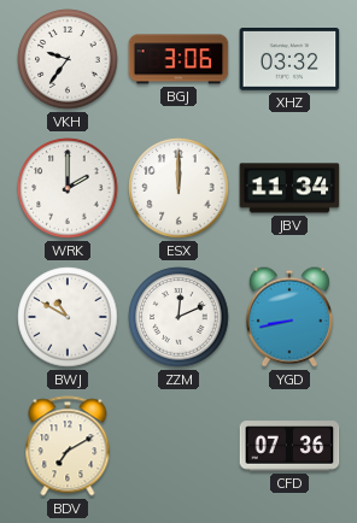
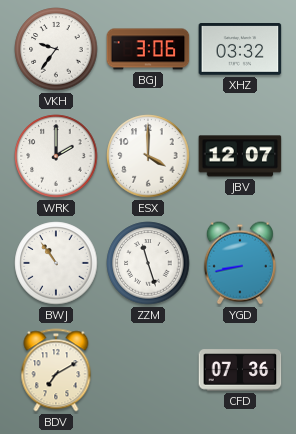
ESX: 12:00 -> 4:00 (148, 156)
JBV: 11:34 -> 12:07 (240, 156)
BWJ: 10:50 -> 10:54 (56, 263)
ZZM: 12:11 -> 11:27 (148, 263)
